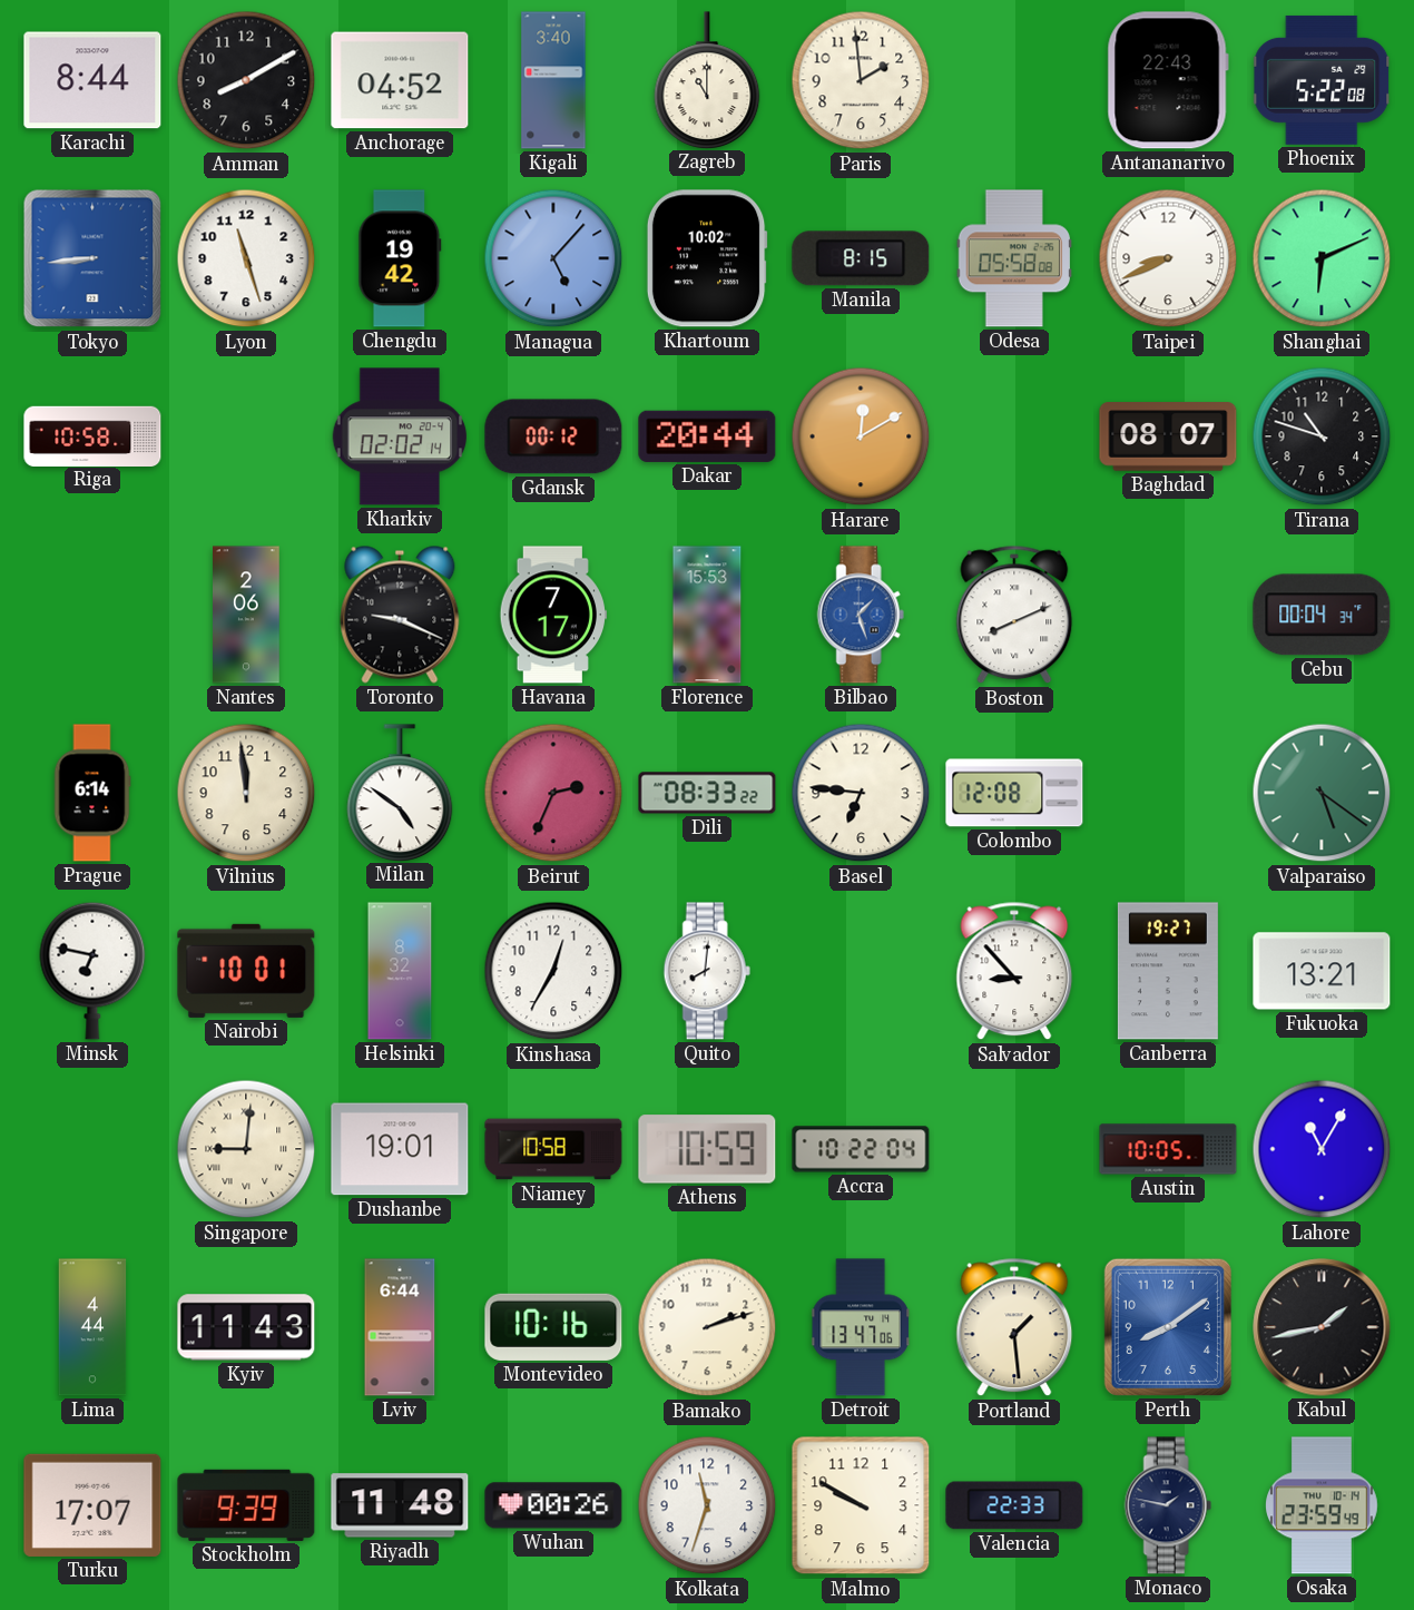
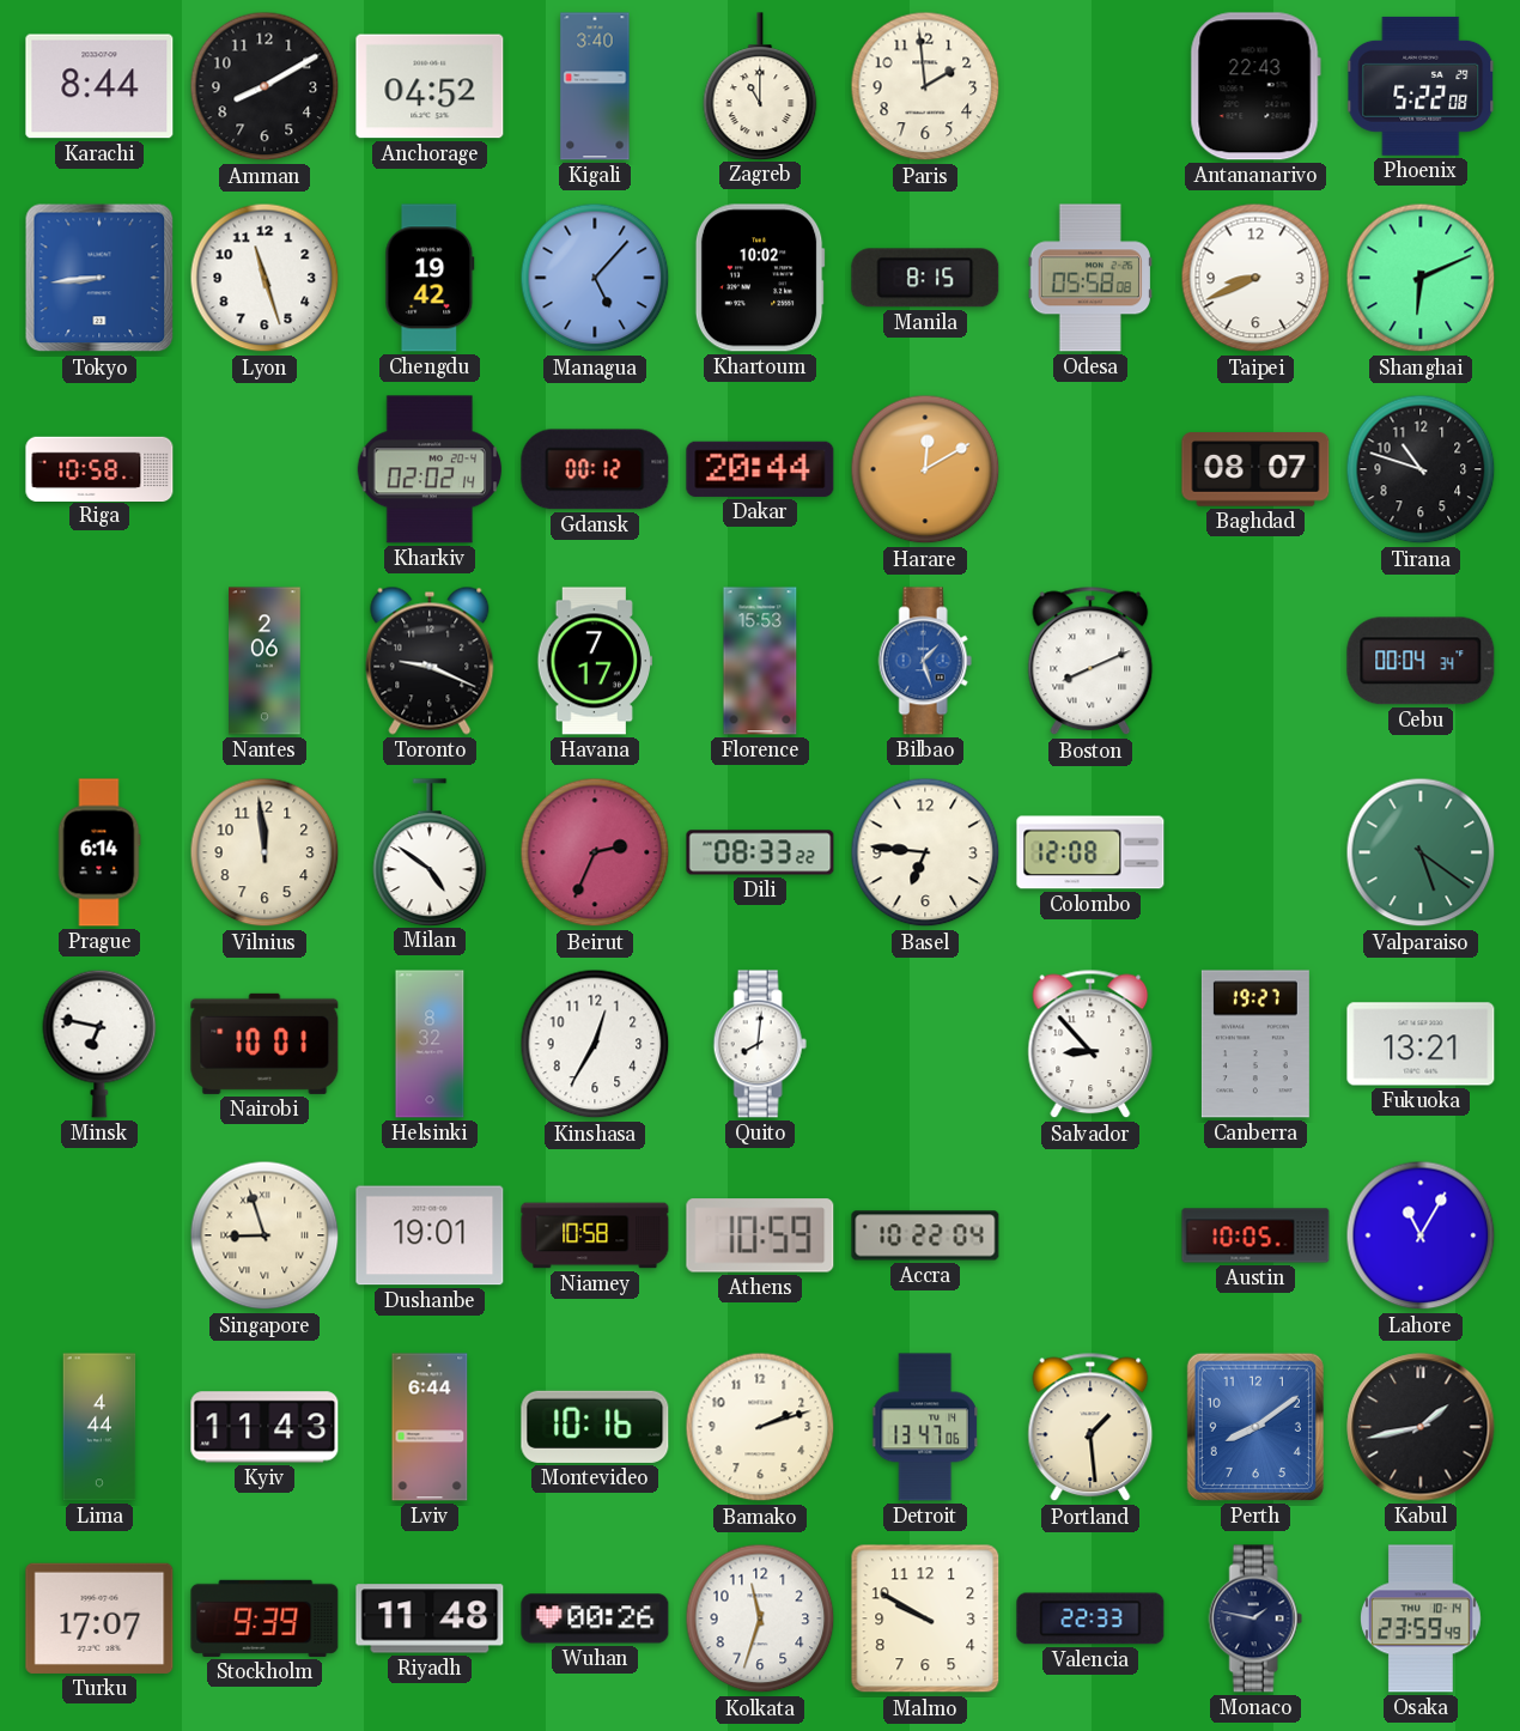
Singapore: 9:01 -> 8:57 (265, 1235)
